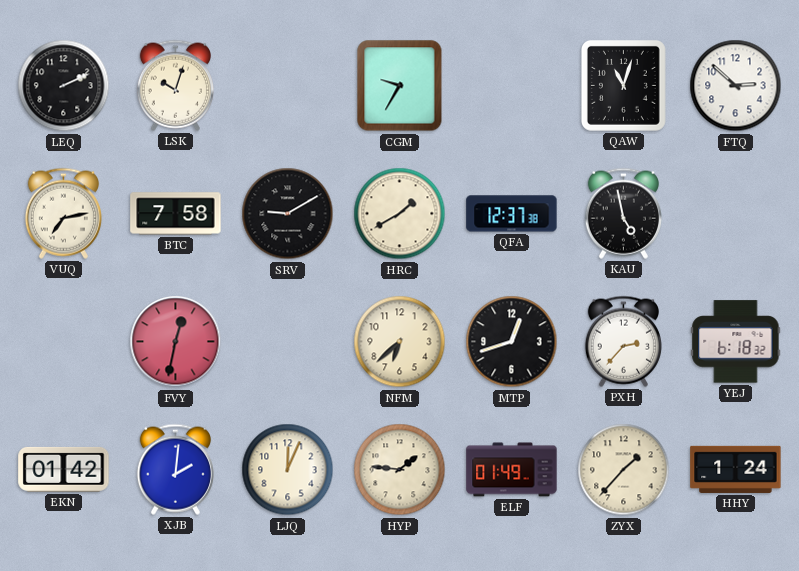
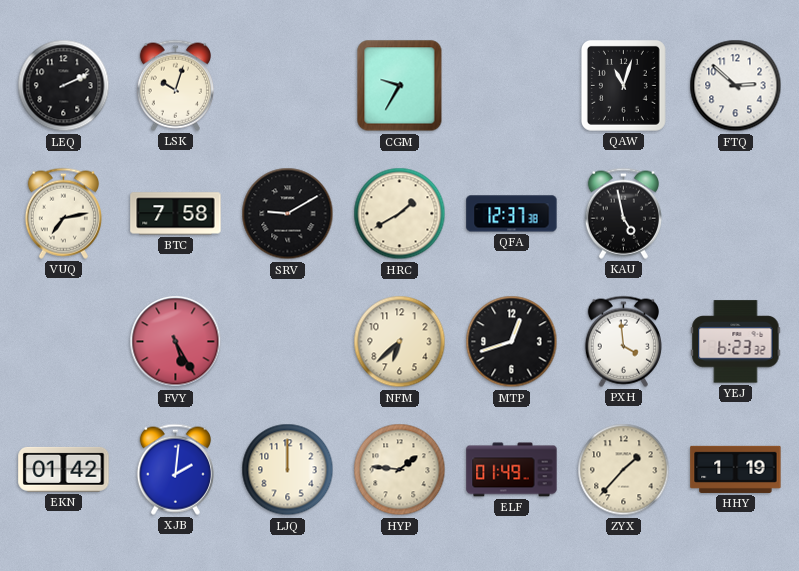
FVY: 12:32 -> 5:25 (176, 342)
PXH: 2:37 -> 3:59 (623, 341)
YEJ: 6:18 -> 6:23 (736, 342)
LJQ: 12:04 -> 12:00 (288, 470)
HHY: 1:24 -> 1:19 (736, 469)
